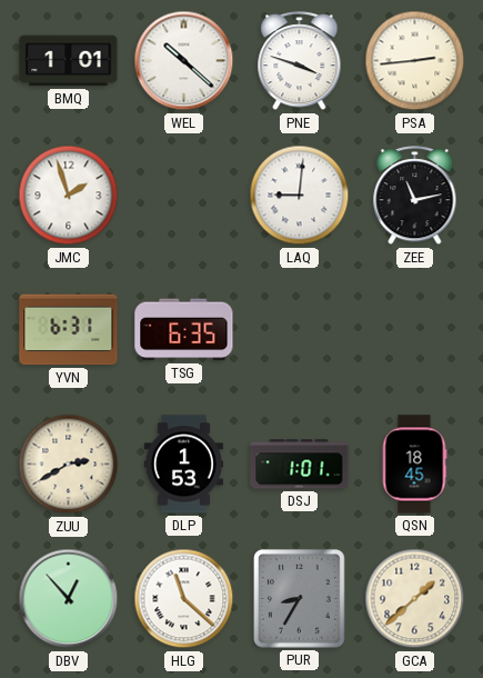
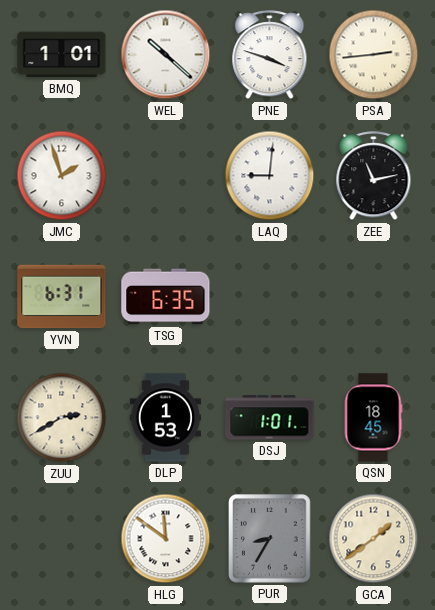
DBV: 12:53 -> none (69, 599)
HLG: 11:22 -> 11:51 (166, 539)
GCA: 1:38 -> 1:39 (374, 539)
